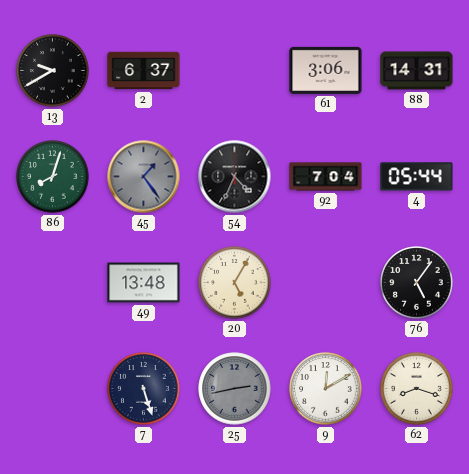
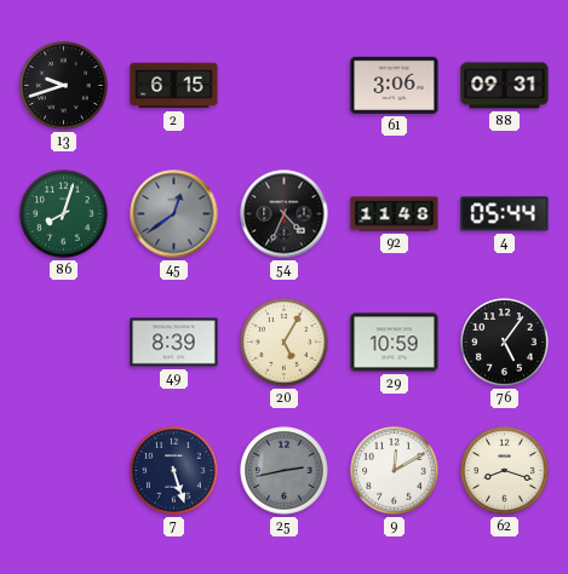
13: 9:40 -> 9:42 (64, 86)
2: 6:37 -> 6:15 (174, 86)
88: 14:31 -> 09:31 (505, 86)
45: 1:24 -> 12:39 (174, 214)
92: 7:04 -> 11:48 (395, 214)
49: 13:48 -> 8:39 (174, 343)
29: none -> 10:59 (395, 343)
